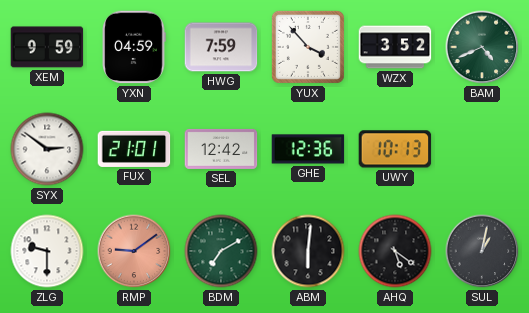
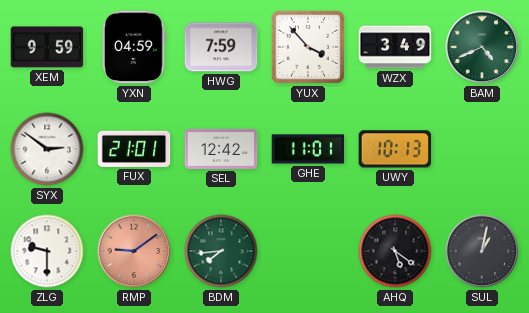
WZX: 3:52 -> 3:49 (395, 47)
GHE: 12:36 -> 11:01 (308, 149)
BDM: 7:10 -> 7:44 (221, 251)
ABM: 6:01 -> none (308, 251)
